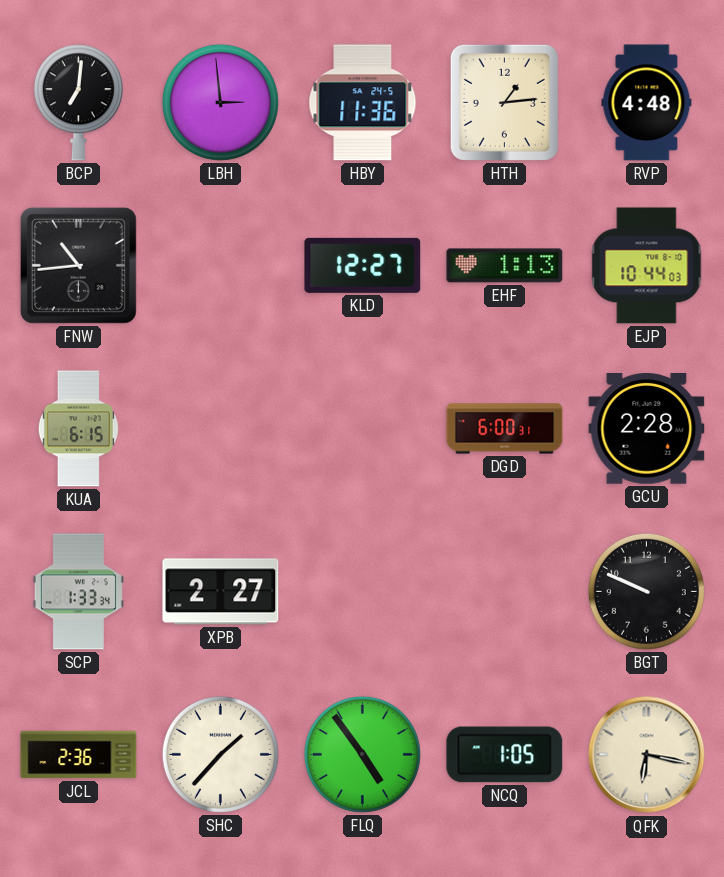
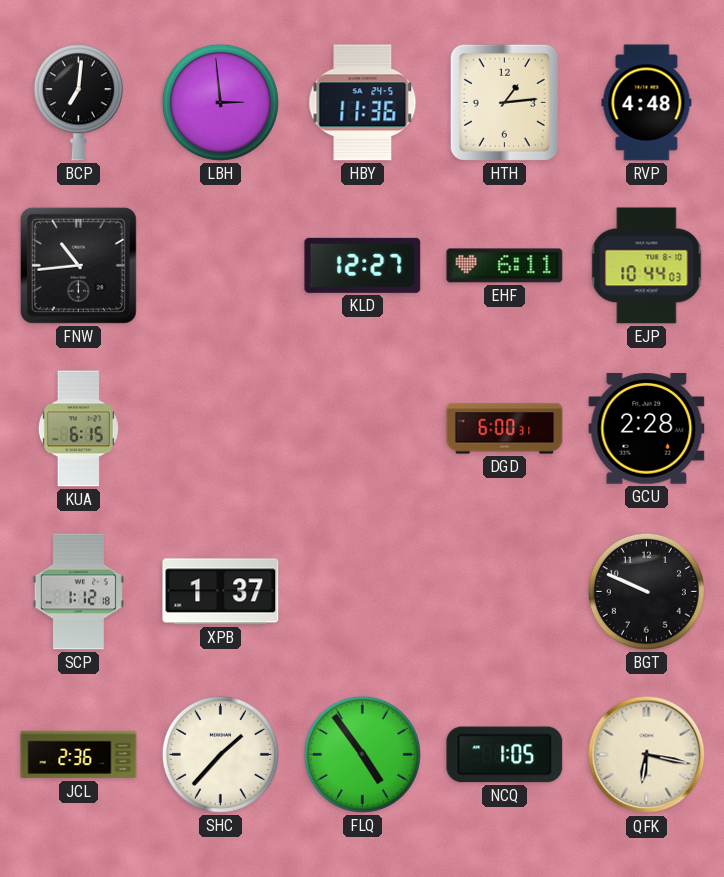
EHF: 1:13 -> 6:11 (505, 266)
SCP: 1:33 -> 1:12 (78, 592)
XPB: 2:27 -> 1:37 (221, 592)
